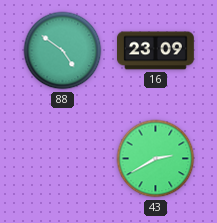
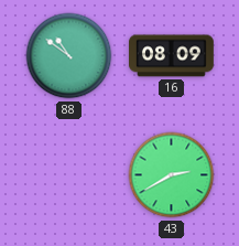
88: 4:51 -> 10:51 (69, 56)
16: 23:09 -> 08:09 (172, 56)
